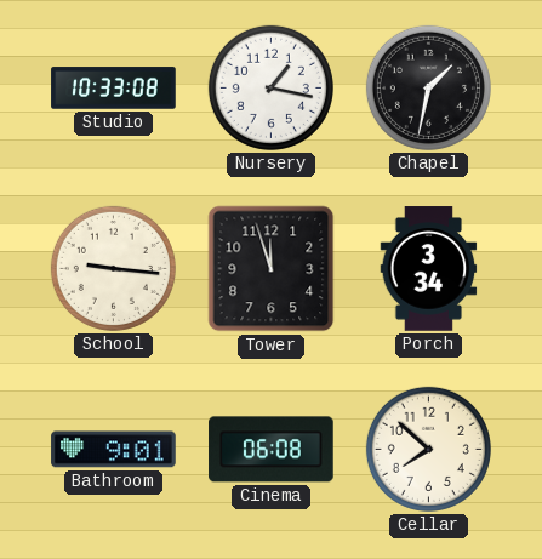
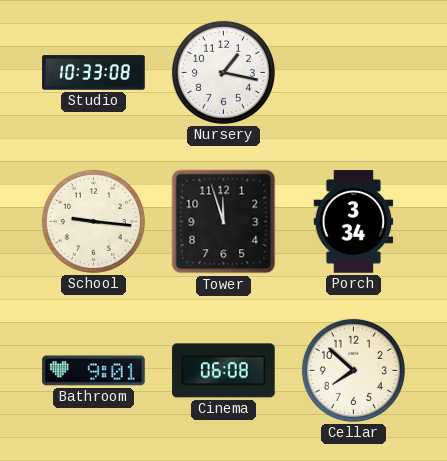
Chapel: 1:32 -> none (428, 87)
